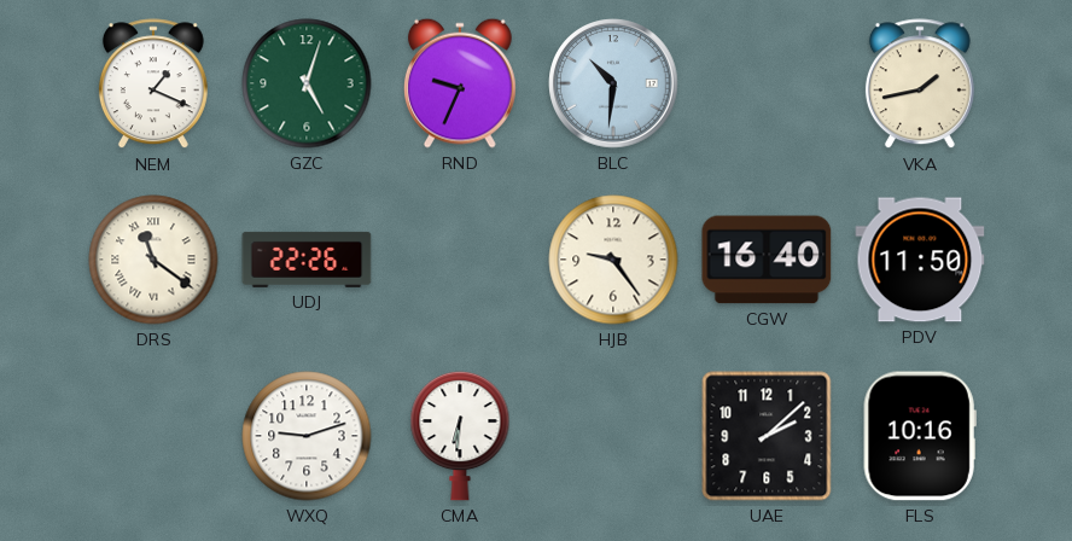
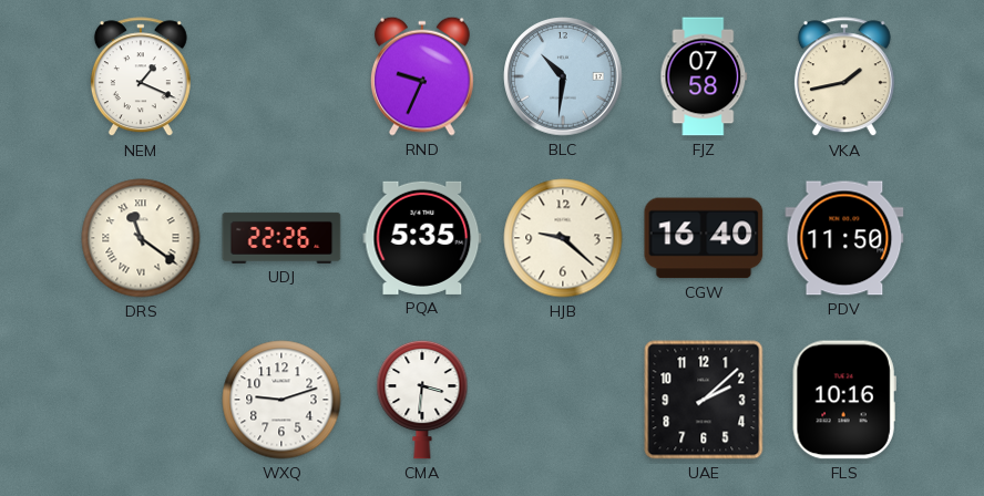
GZC: 5:03 -> none (307, 83)
FJZ: none -> 07:58 (704, 76)
PQA: none -> 5:35 (422, 238)
HJB: 9:24 -> 9:22 (563, 238)
CMA: 6:31 -> 3:31 (422, 400)
